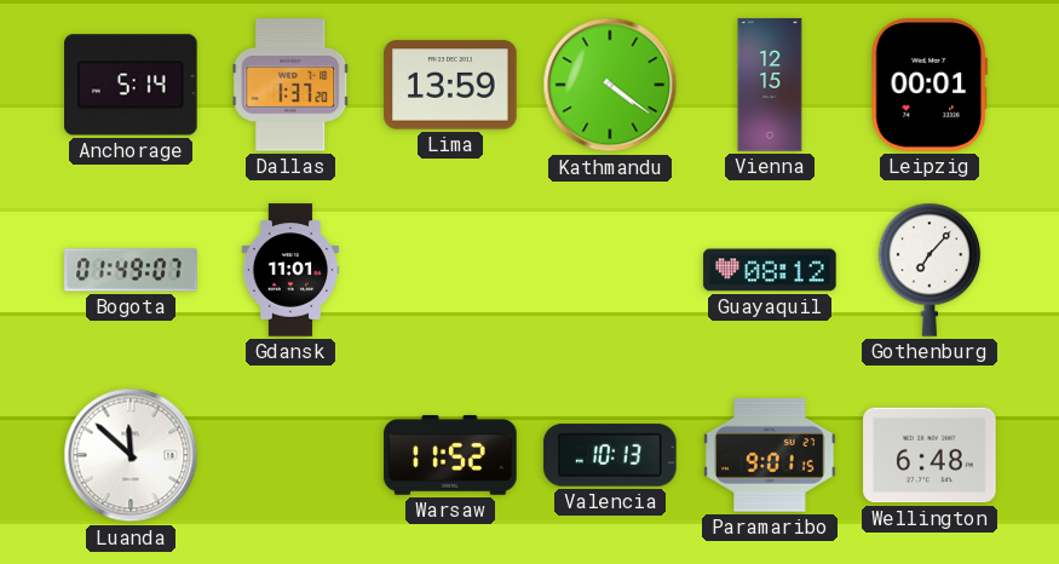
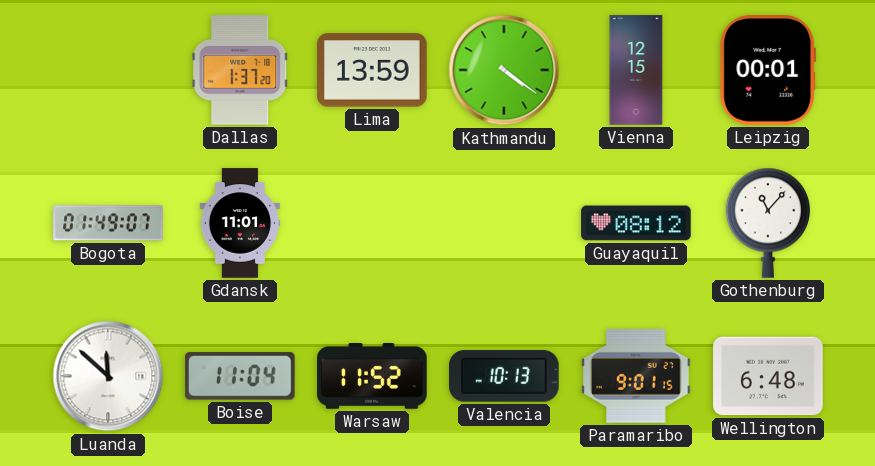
Anchorage: 5:14 -> none (131, 85)
Gothenburg: 7:07 -> 11:07 (768, 223)
Boise: none -> 11:04 (240, 376)
